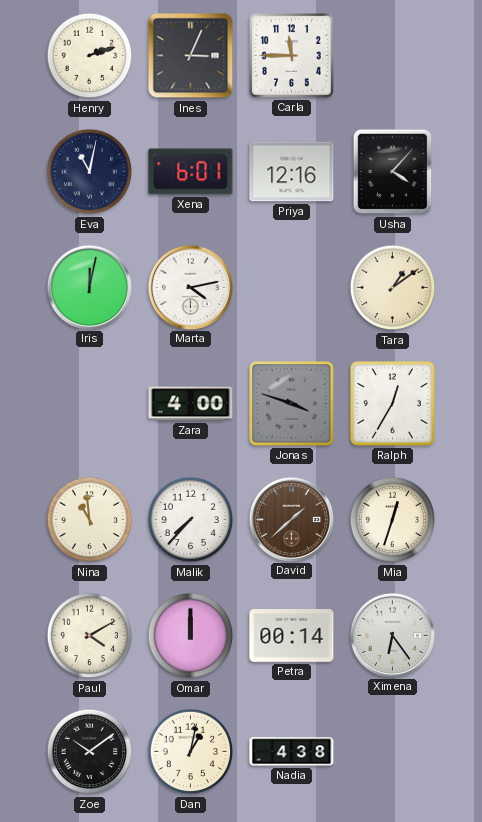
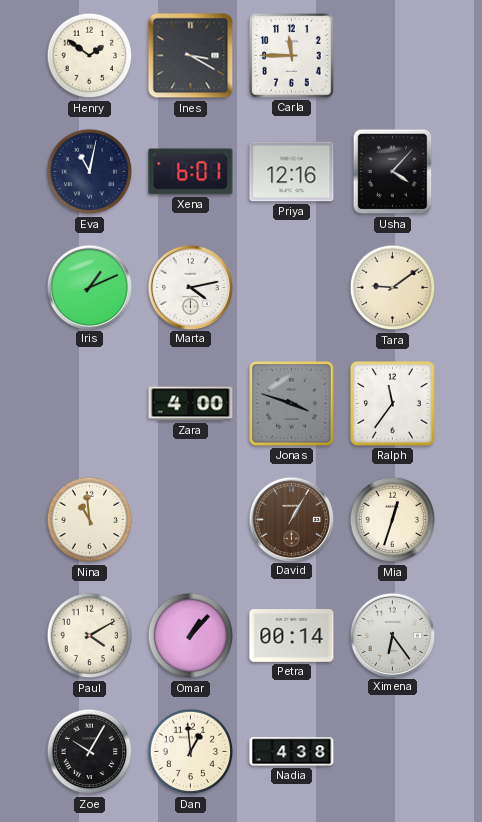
Henry: 2:12 -> 1:51 (90, 56)
Ines: 3:04 -> 3:20 (191, 56)
Iris: 12:02 -> 1:11 (89, 287)
Tara: 1:09 -> 9:09 (393, 288)
Ralph: 12:35 -> 11:36 (393, 404)
Malik: 7:37 -> none (191, 520)
David: 1:38 -> 1:05 (291, 519)
Omar: 12:00 -> 1:07 (191, 636)
Zoe: 10:09 -> 10:05 (90, 752)
Dan: 1:02 -> 12:59 (191, 752)
